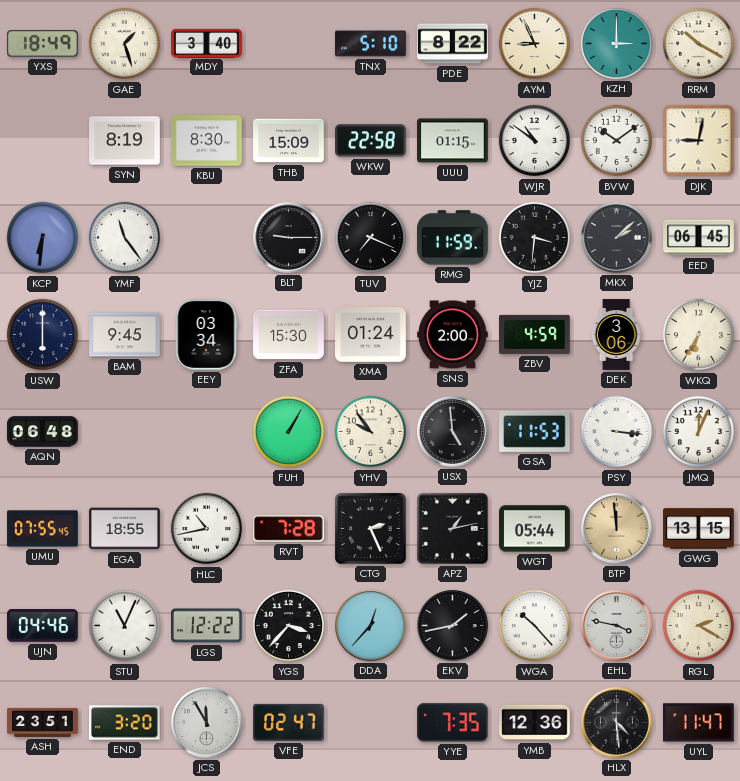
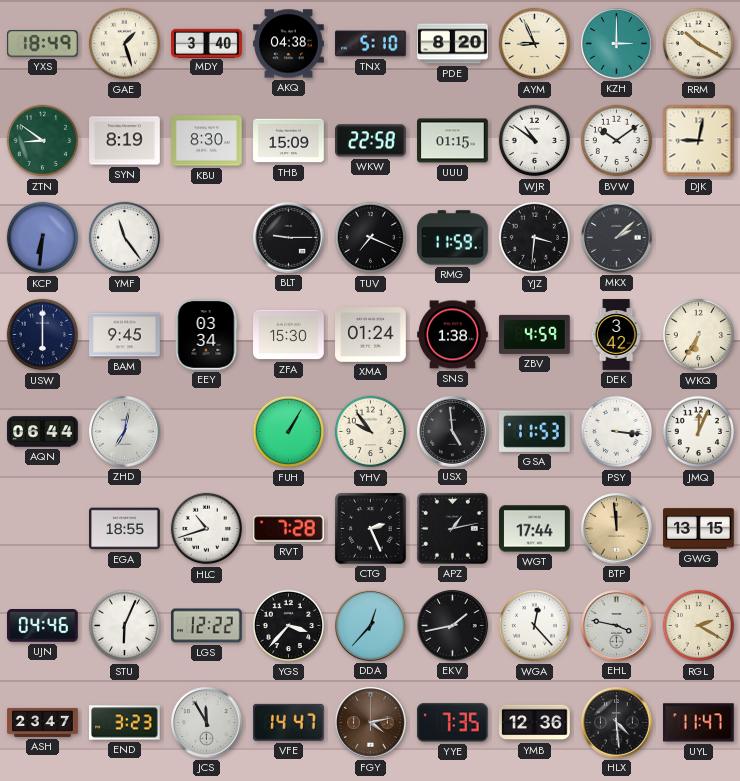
AKQ: none -> 04:38 (289, 44)
PDE: 8:22 -> 8:20 (453, 44)
ZTN: none -> 8:51 (43, 141)
EED: 06:45 -> none (699, 238)
SNS: 2:00 -> 1:38 (453, 335)
DEK: 3:06 -> 3:42 (616, 335)
AQN: 06:48 -> 06:44 (43, 432)
ZHD: none -> 7:02 (125, 432)
UMU: 07:55 -> none (43, 529)
HLC: 10:43 -> 10:42 (207, 529)
WGT: 05:44 -> 17:44 (535, 529)
STU: 11:04 -> 6:04 (125, 626)
WGA: 10:23 -> 12:23 (535, 626)
ASH: 23:51 -> 23:47 (43, 722)
END: 3:20 -> 3:23 (125, 723)
VFE: 02:47 -> 14:47 (289, 722)
FGY: none -> 4:13 (371, 723)
